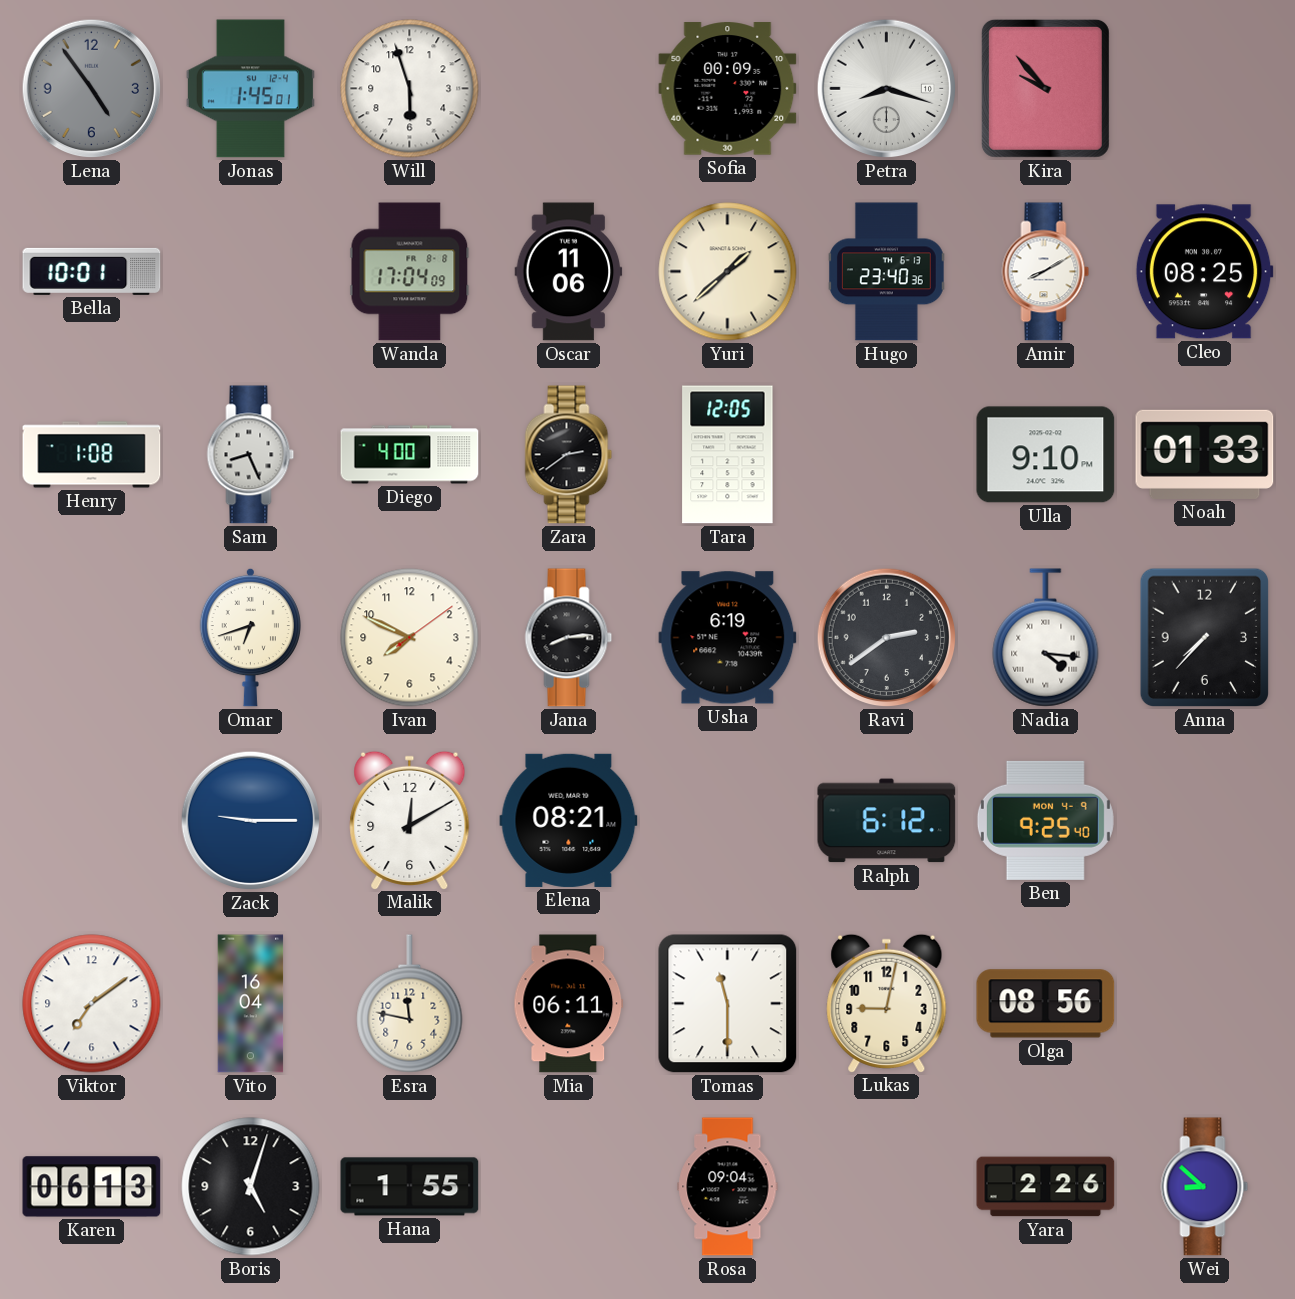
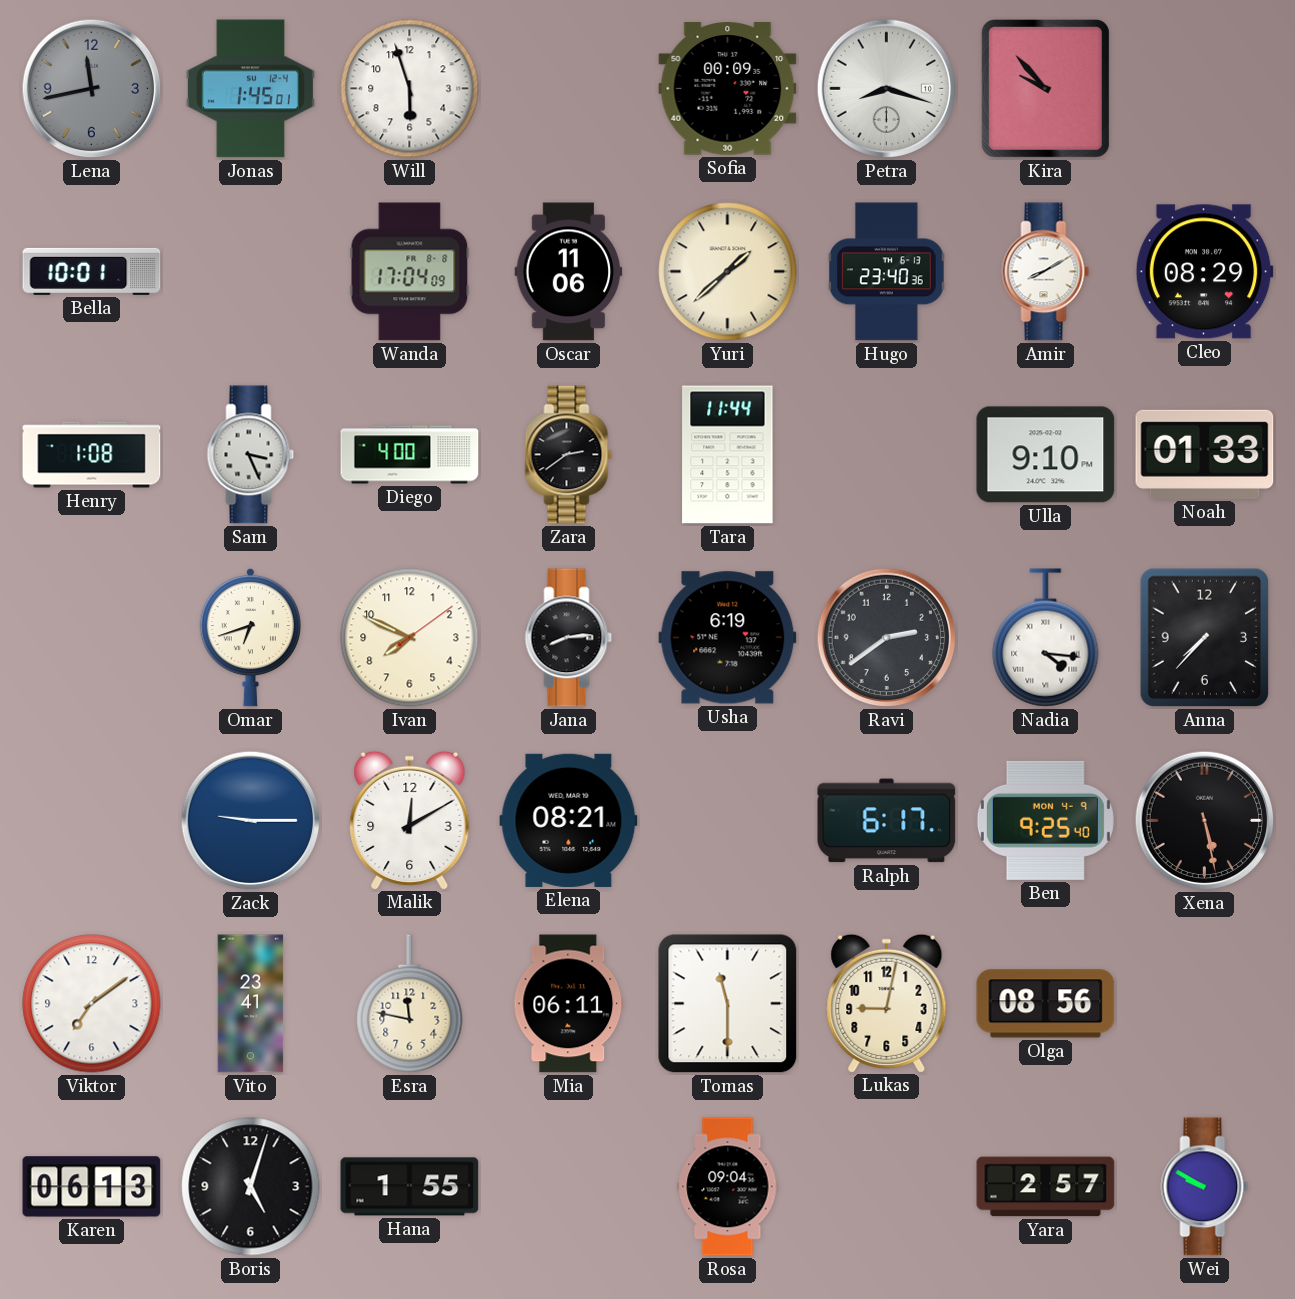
Lena: 4:54 -> 11:43 (92, 89)
Cleo: 08:25 -> 08:29 (1204, 272)
Sam: 8:26 -> 3:26 (251, 455)
Tara: 12:05 -> 11:44 (728, 455)
Ralph: 6:12 -> 6:17 (887, 821)
Xena: none -> 5:28 (1205, 821)
Vito: 16:04 -> 23:41 (251, 1004)
Yara: 2:26 -> 2:57 (1046, 1187)
Wei: 8:52 -> 9:50 (1205, 1187)
